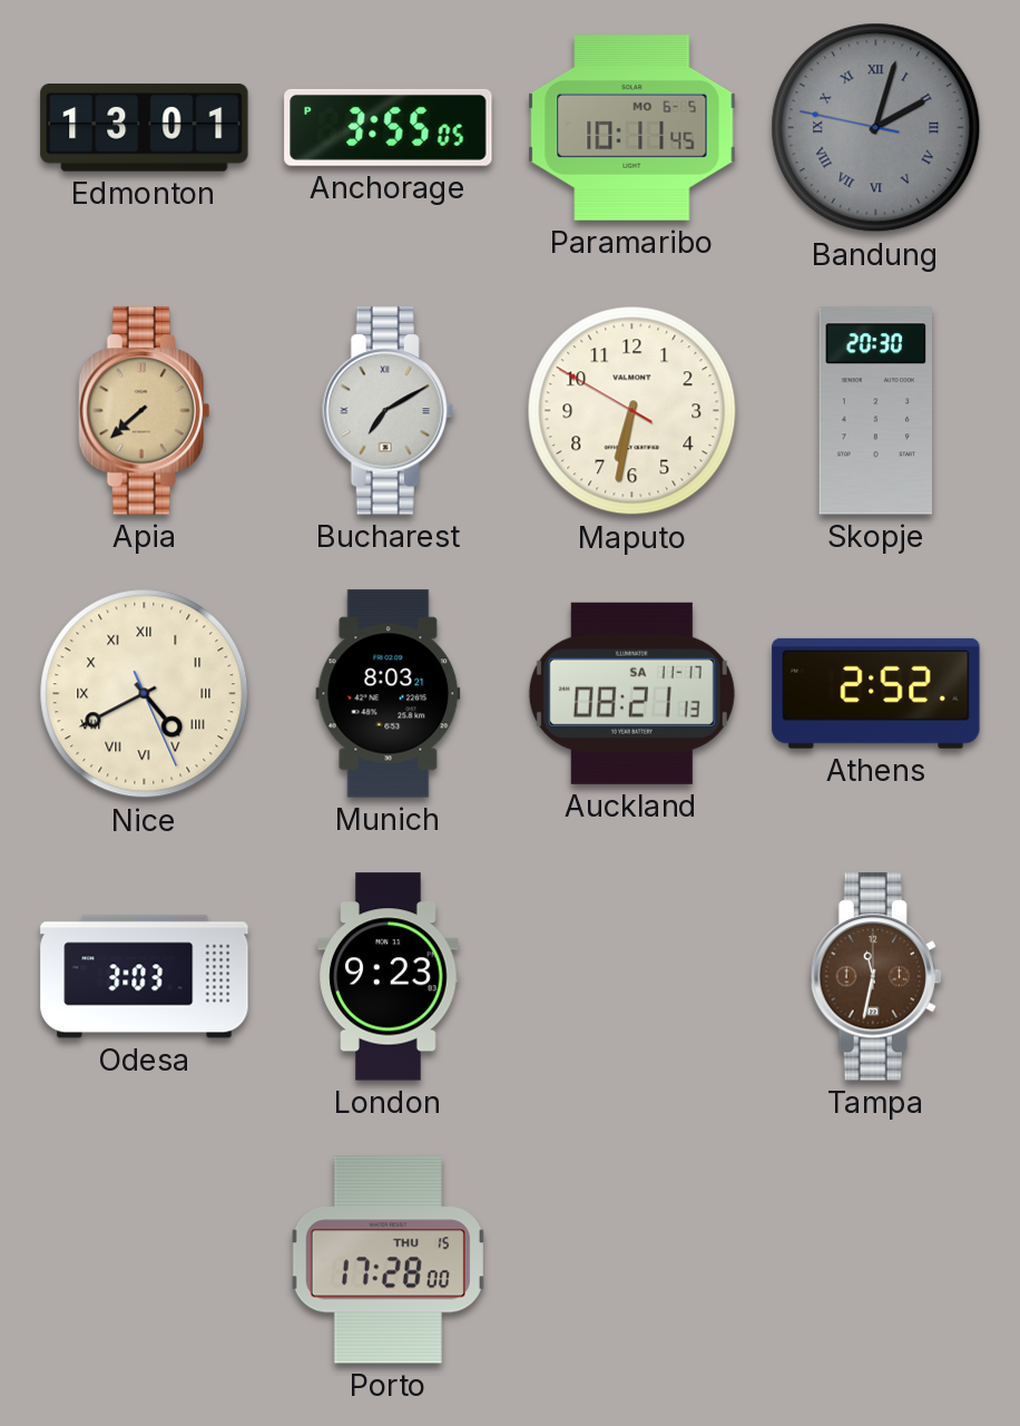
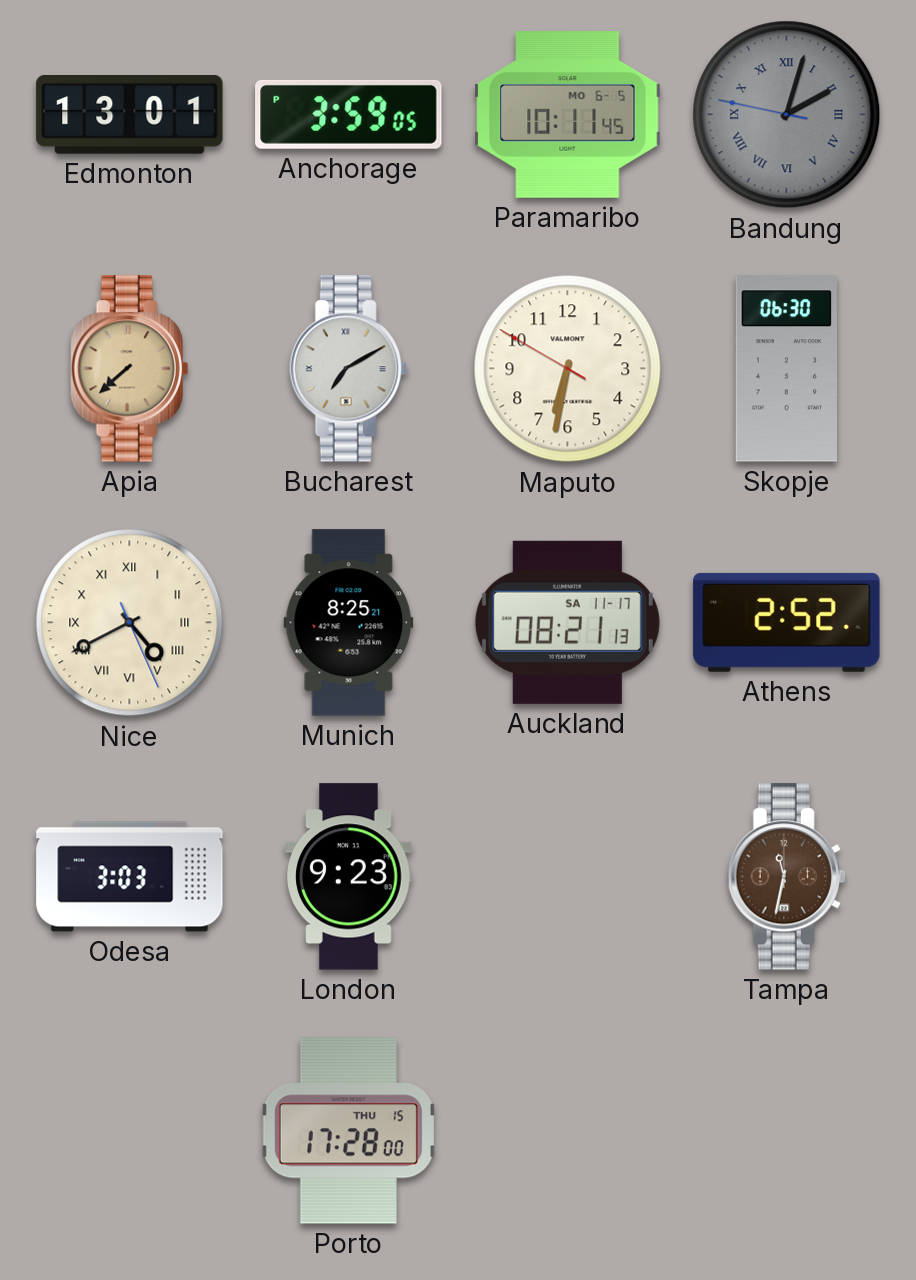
Anchorage: 3:55 -> 3:59 (349, 114)
Skopje: 20:30 -> 06:30 (787, 369)
Munich: 8:03 -> 8:25 (349, 623)
